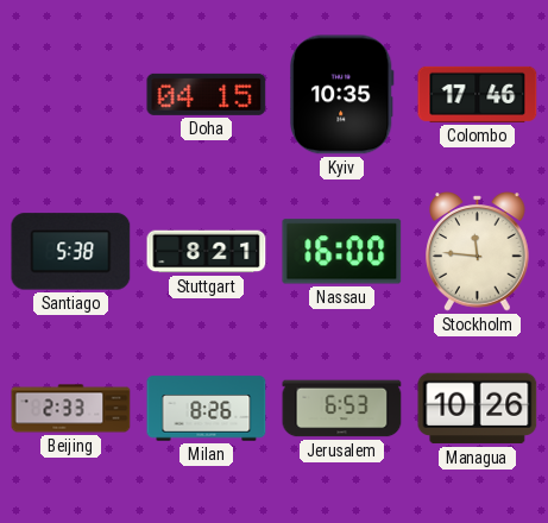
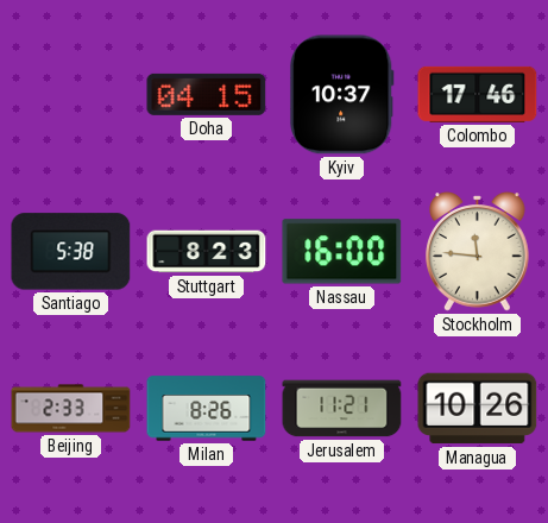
Kyiv: 10:35 -> 10:37 (341, 95)
Stuttgart: 8:21 -> 8:23 (207, 252)
Jerusalem: 6:53 -> 11:21 (342, 409)
